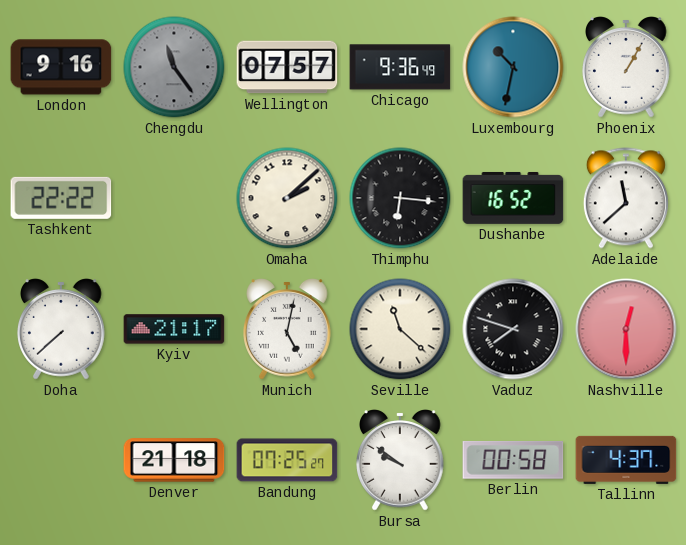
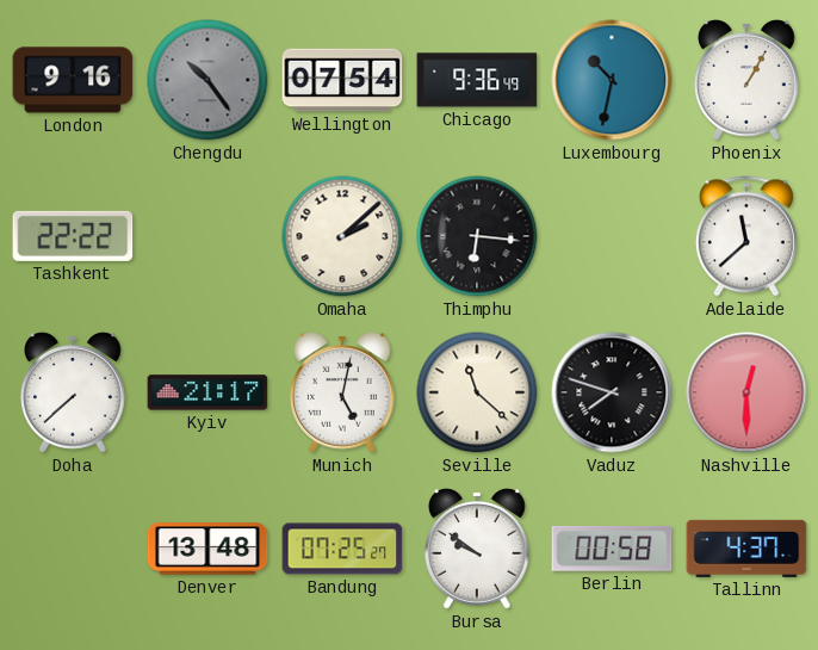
Chengdu: 11:24 -> 10:24 (207, 80)
Wellington: 07:57 -> 07:54 (342, 80)
Dushanbe: 16:52 -> none (513, 198)
Denver: 21:18 -> 13:48 (207, 549)
